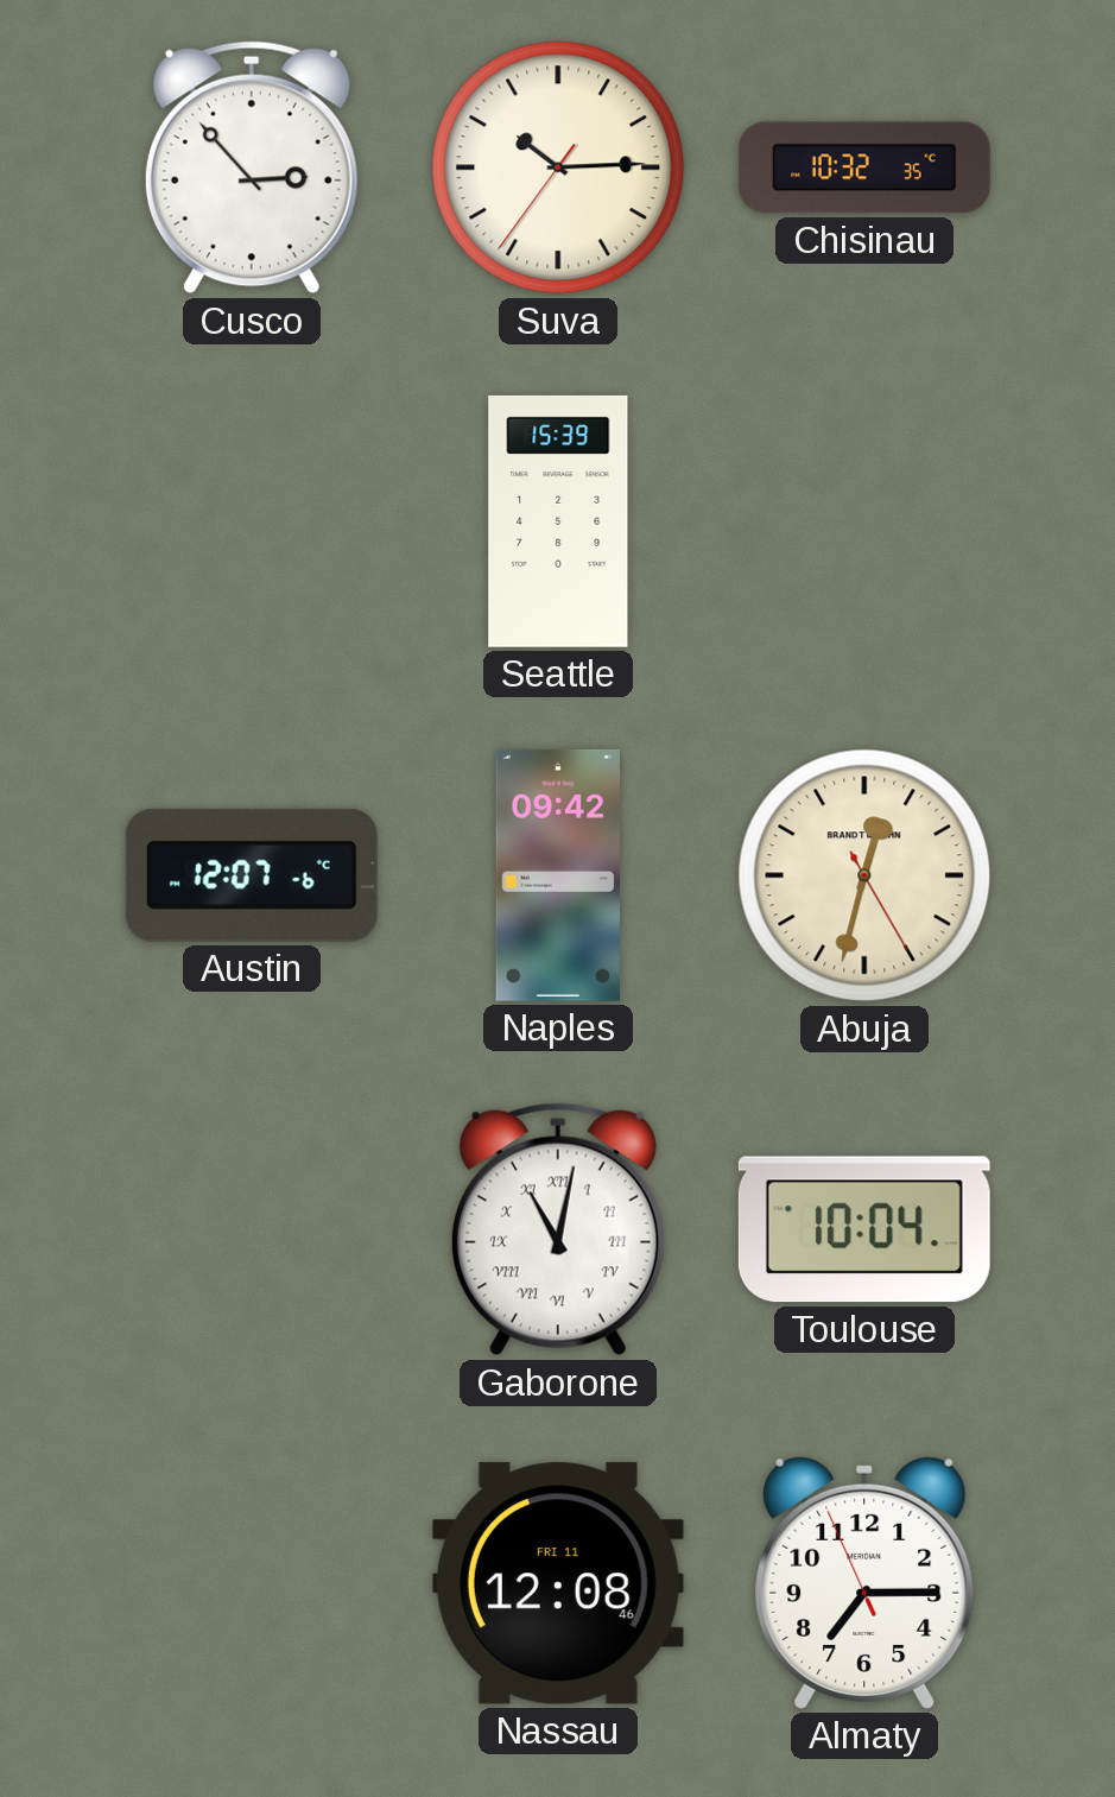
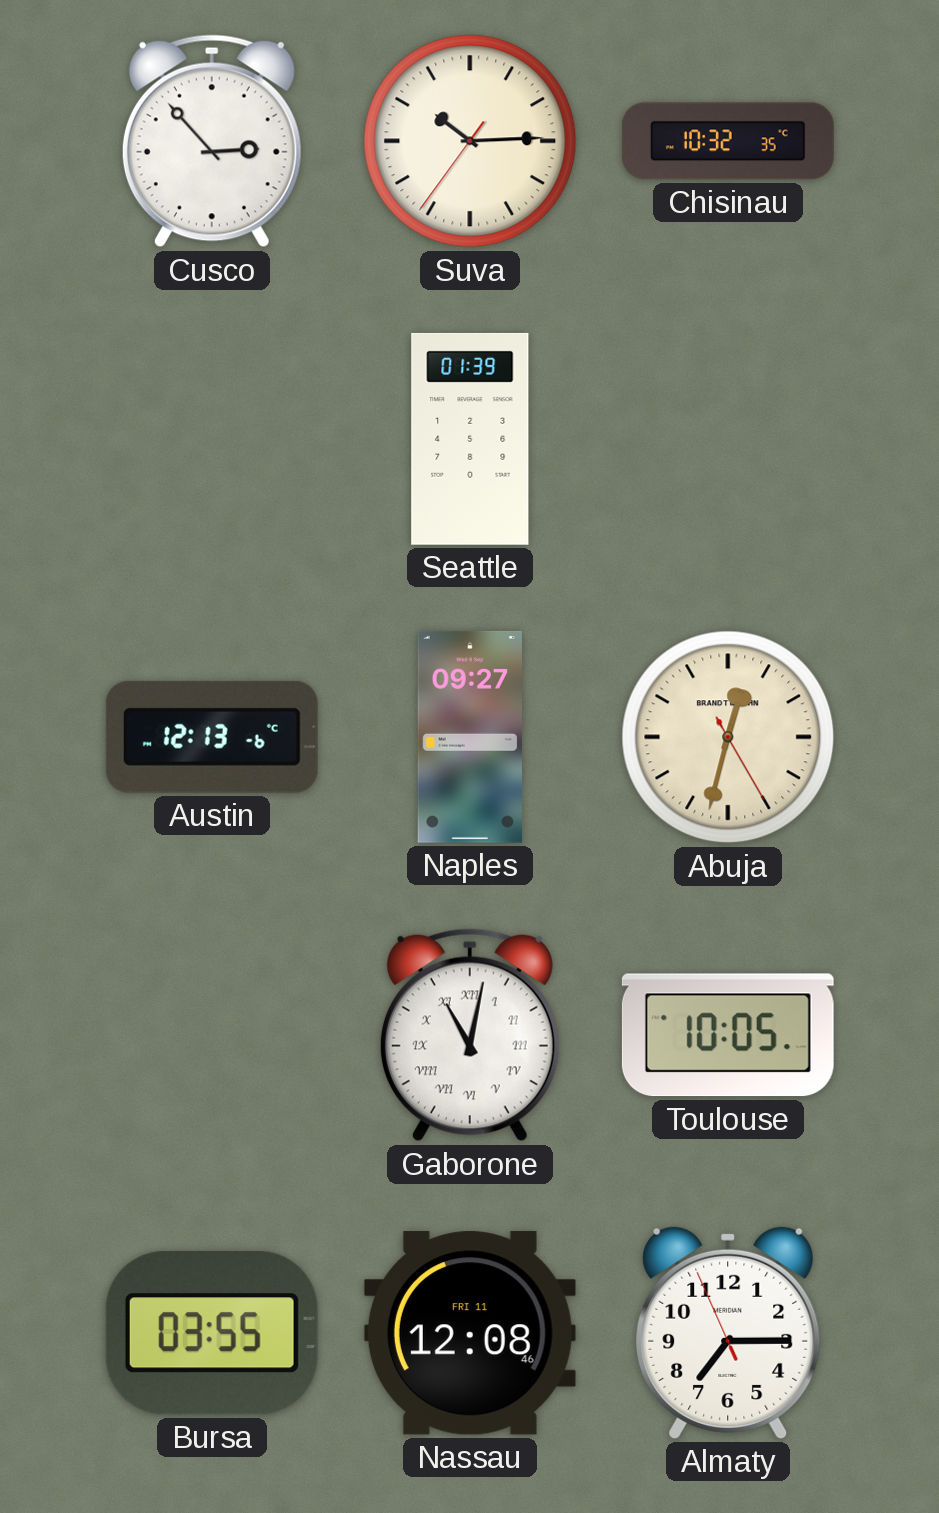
Seattle: 15:39 -> 01:39 (470, 439)
Austin: 12:07 -> 12:13 (212, 737)
Naples: 09:42 -> 09:27 (470, 737)
Toulouse: 10:04 -> 10:05 (728, 1035)
Bursa: none -> 03:55 (212, 1333)
